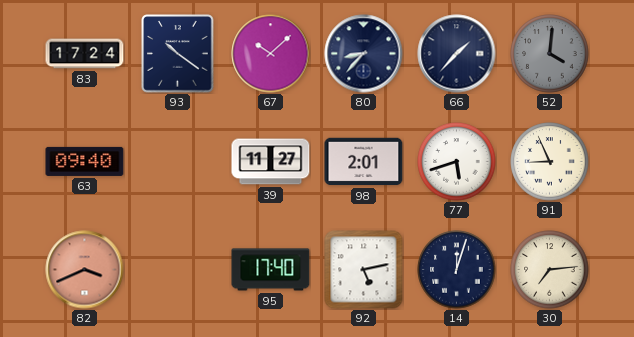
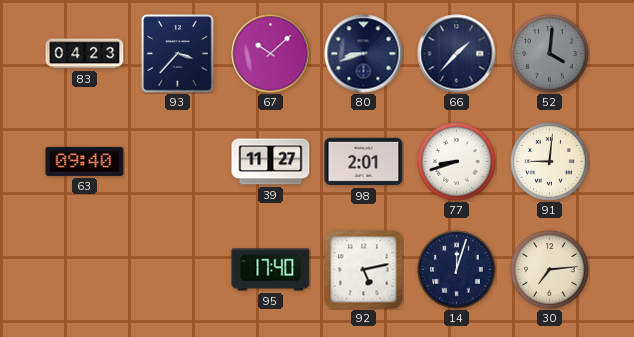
83: 17:24 -> 04:23 (85, 54)
93: 10:21 -> 3:37 (178, 54)
80: 8:37 -> 8:42 (364, 54)
77: 5:42 -> 8:42 (457, 162)
91: 8:56 -> 9:01 (550, 162)
82: 3:41 -> none (85, 270)
